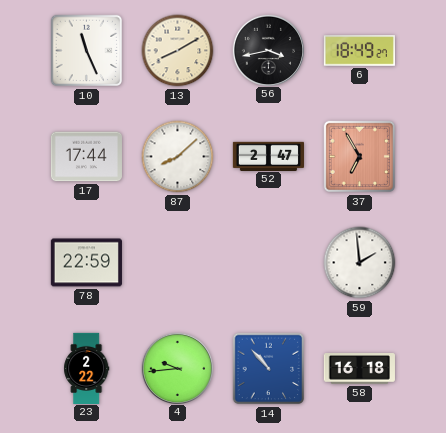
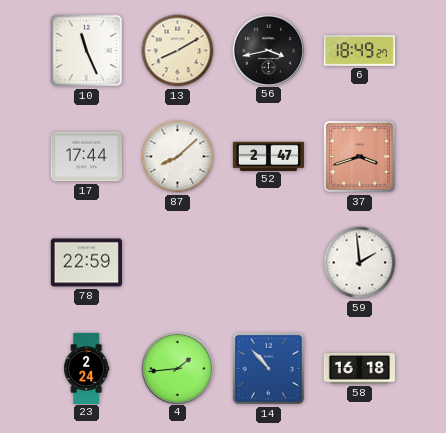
37: 6:55 -> 3:42 (360, 157)
23: 2:22 -> 2:24 (87, 368)
4: 9:44 -> 1:44 (177, 368)
